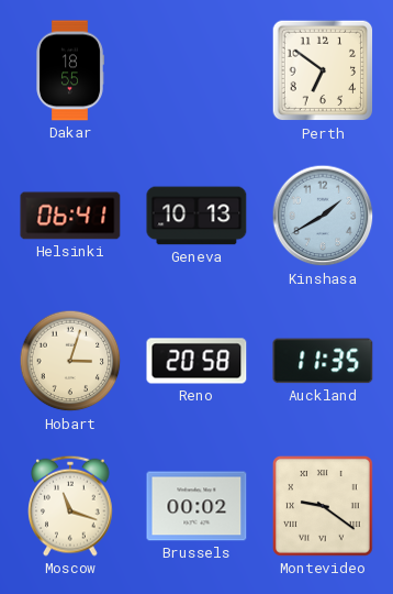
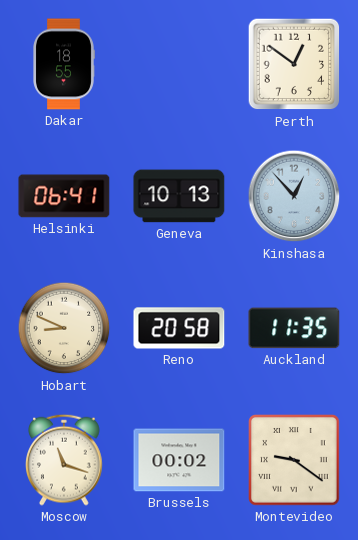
Perth: 6:51 -> 12:51 (294, 64)
Kinshasa: 1:40 -> 12:53 (294, 196)
Hobart: 3:03 -> 8:49 (64, 328)
